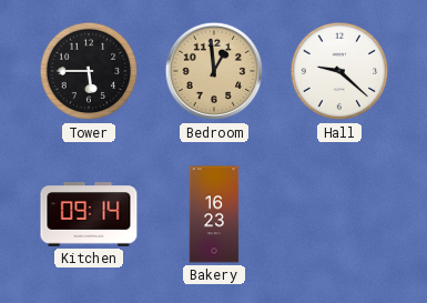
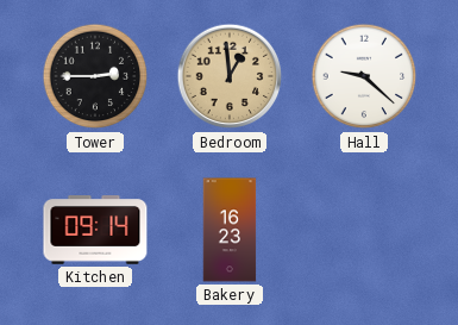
Tower: 5:45 -> 2:45 (95, 76)
